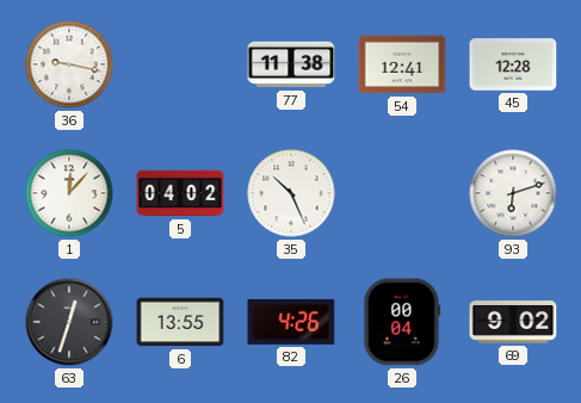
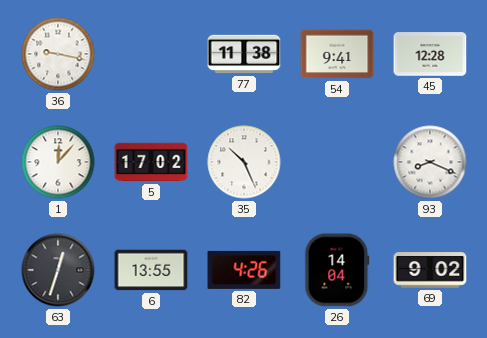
54: 12:41 -> 9:41 (337, 54)
5: 04:02 -> 17:02 (151, 162)
93: 6:12 -> 8:19 (430, 162)
26: 00:04 -> 14:04 (337, 270)
